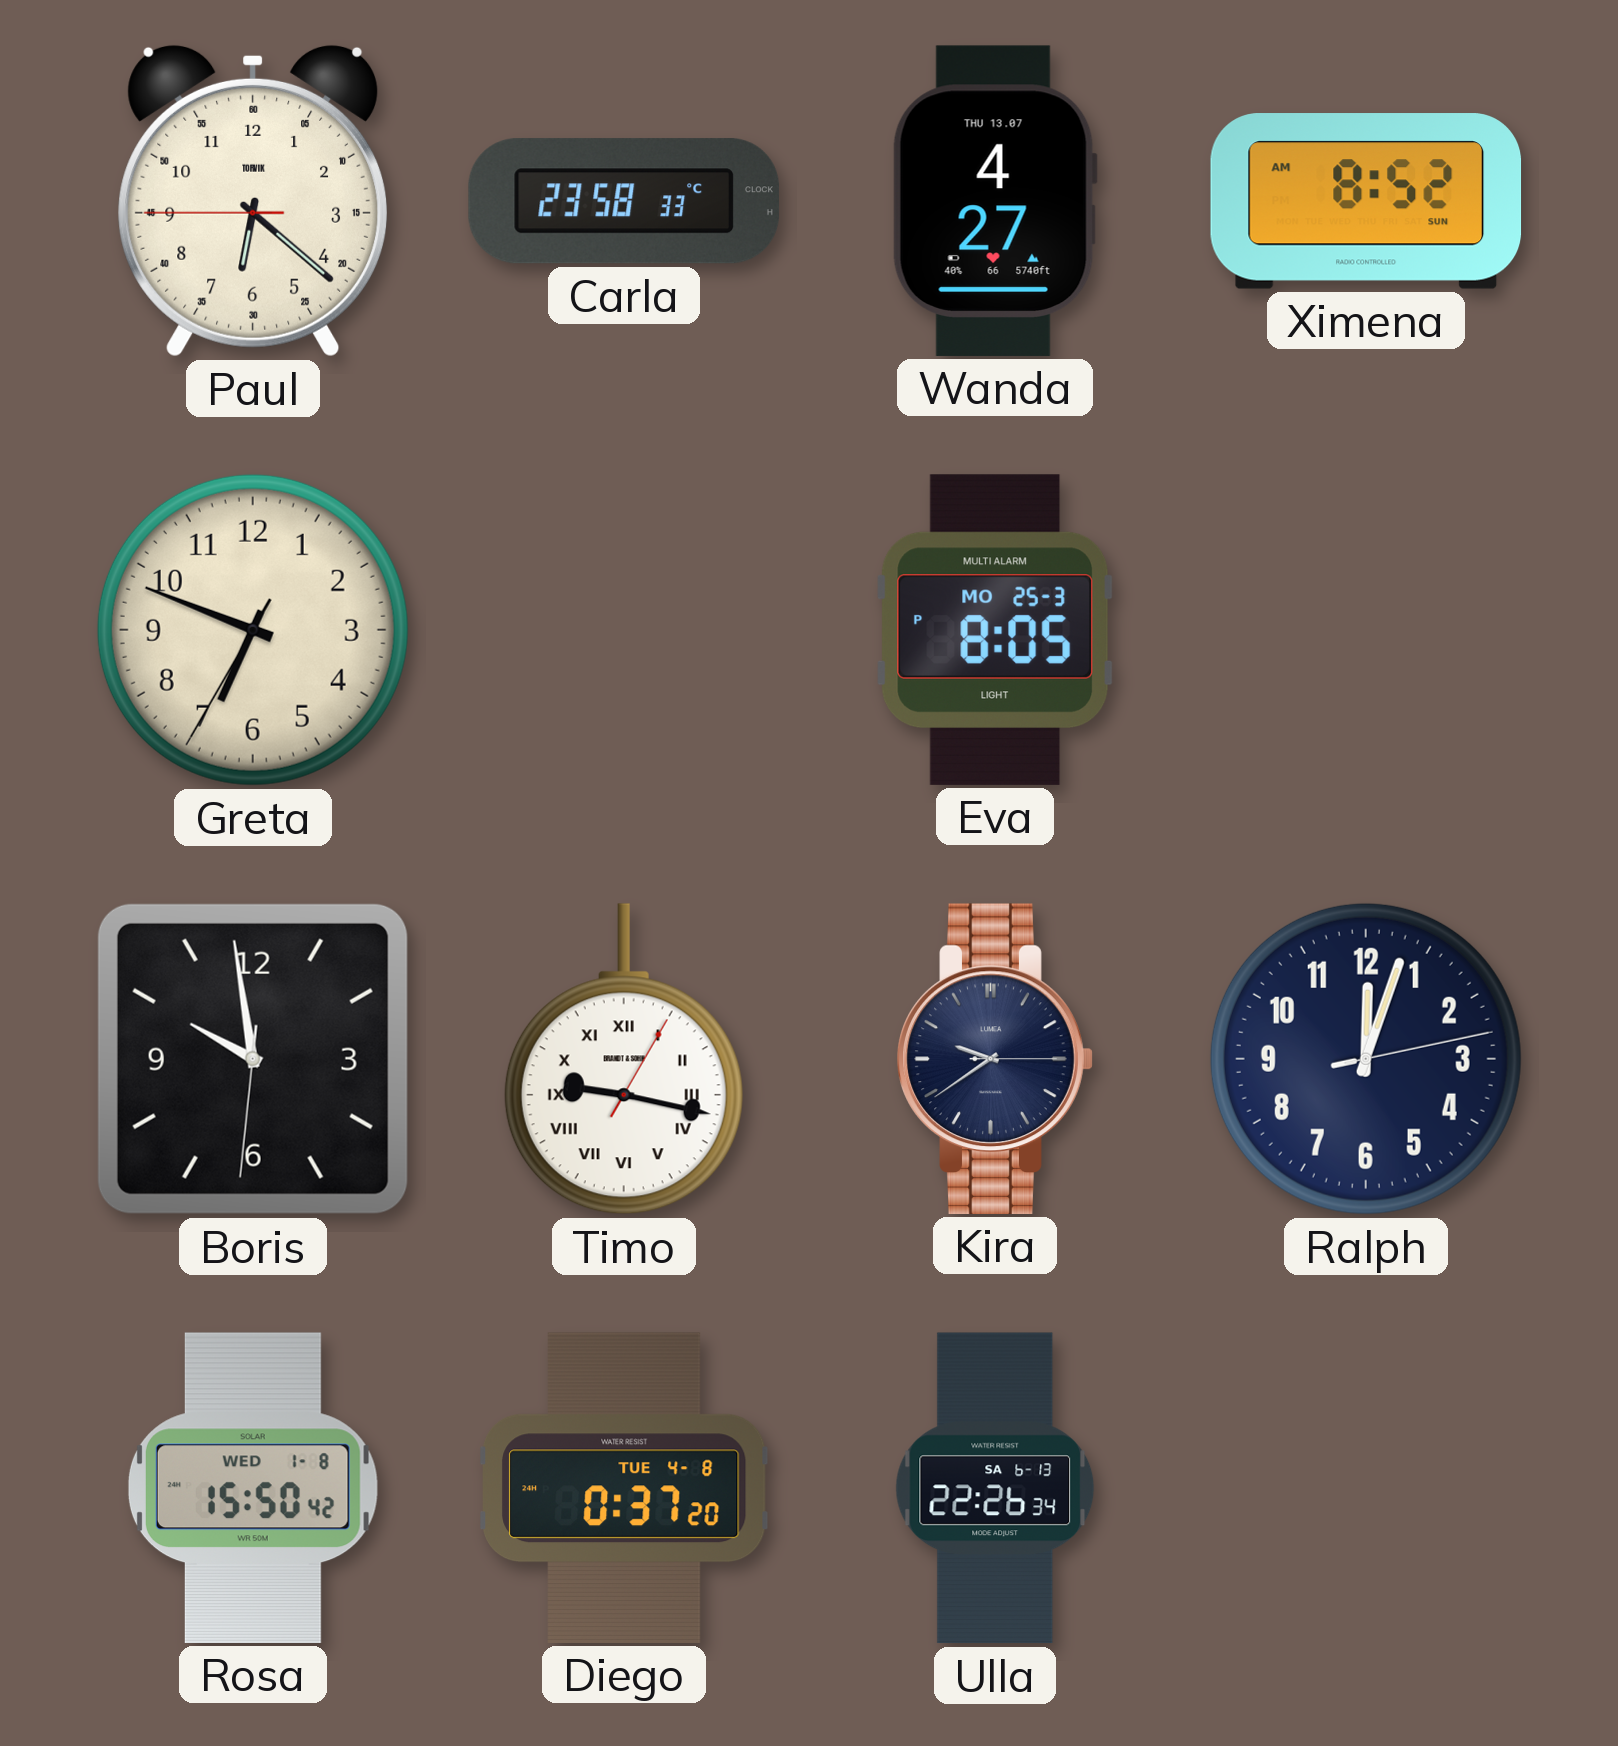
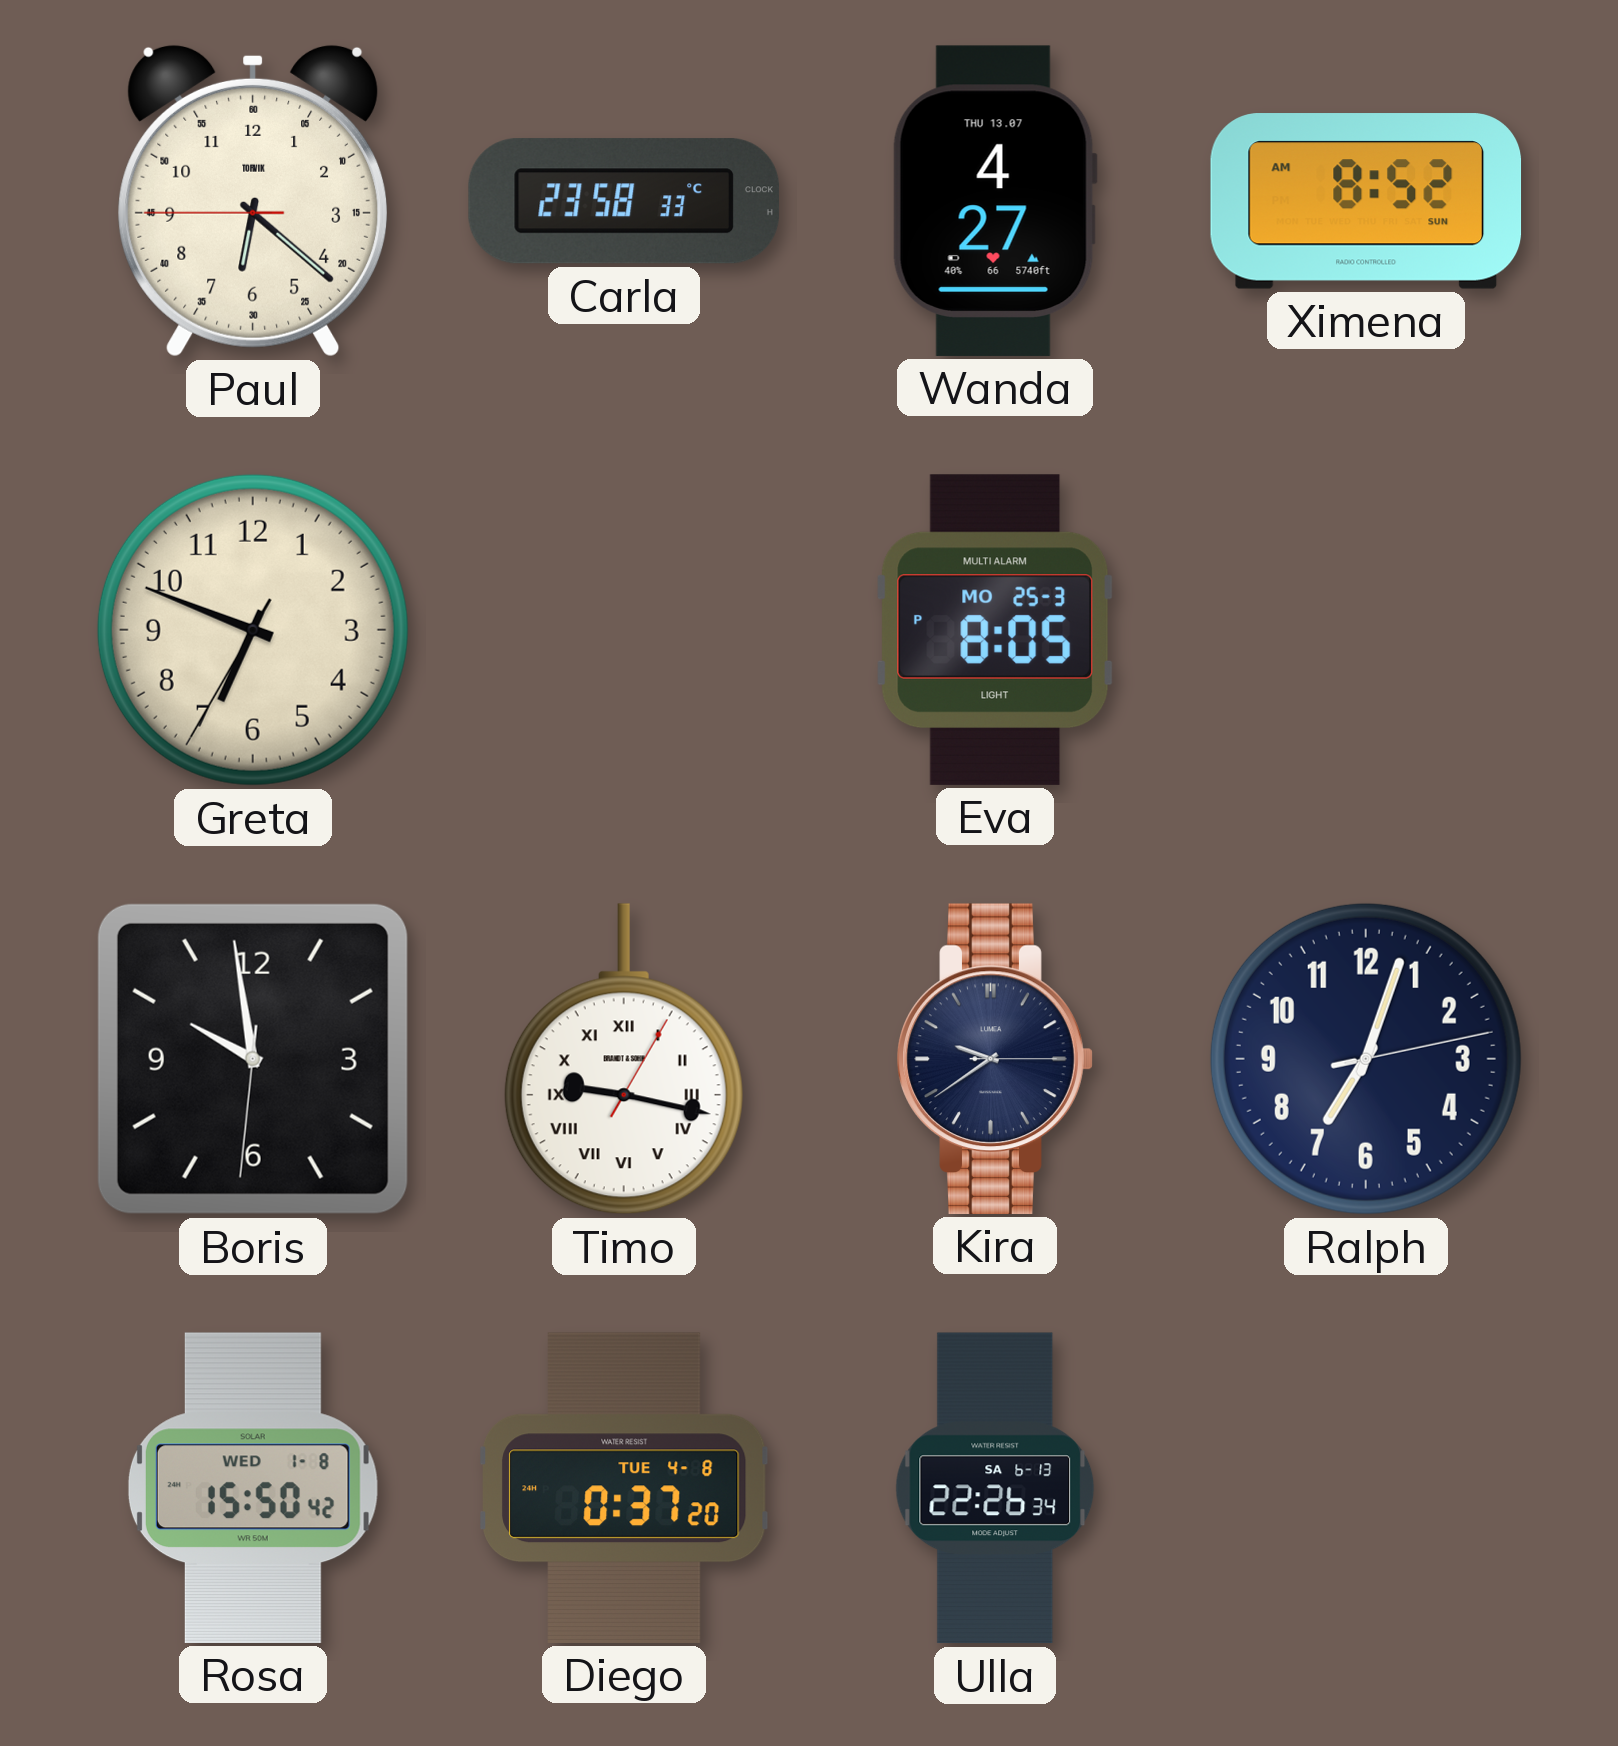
Ralph: 12:03 -> 7:03 (1366, 1059)
